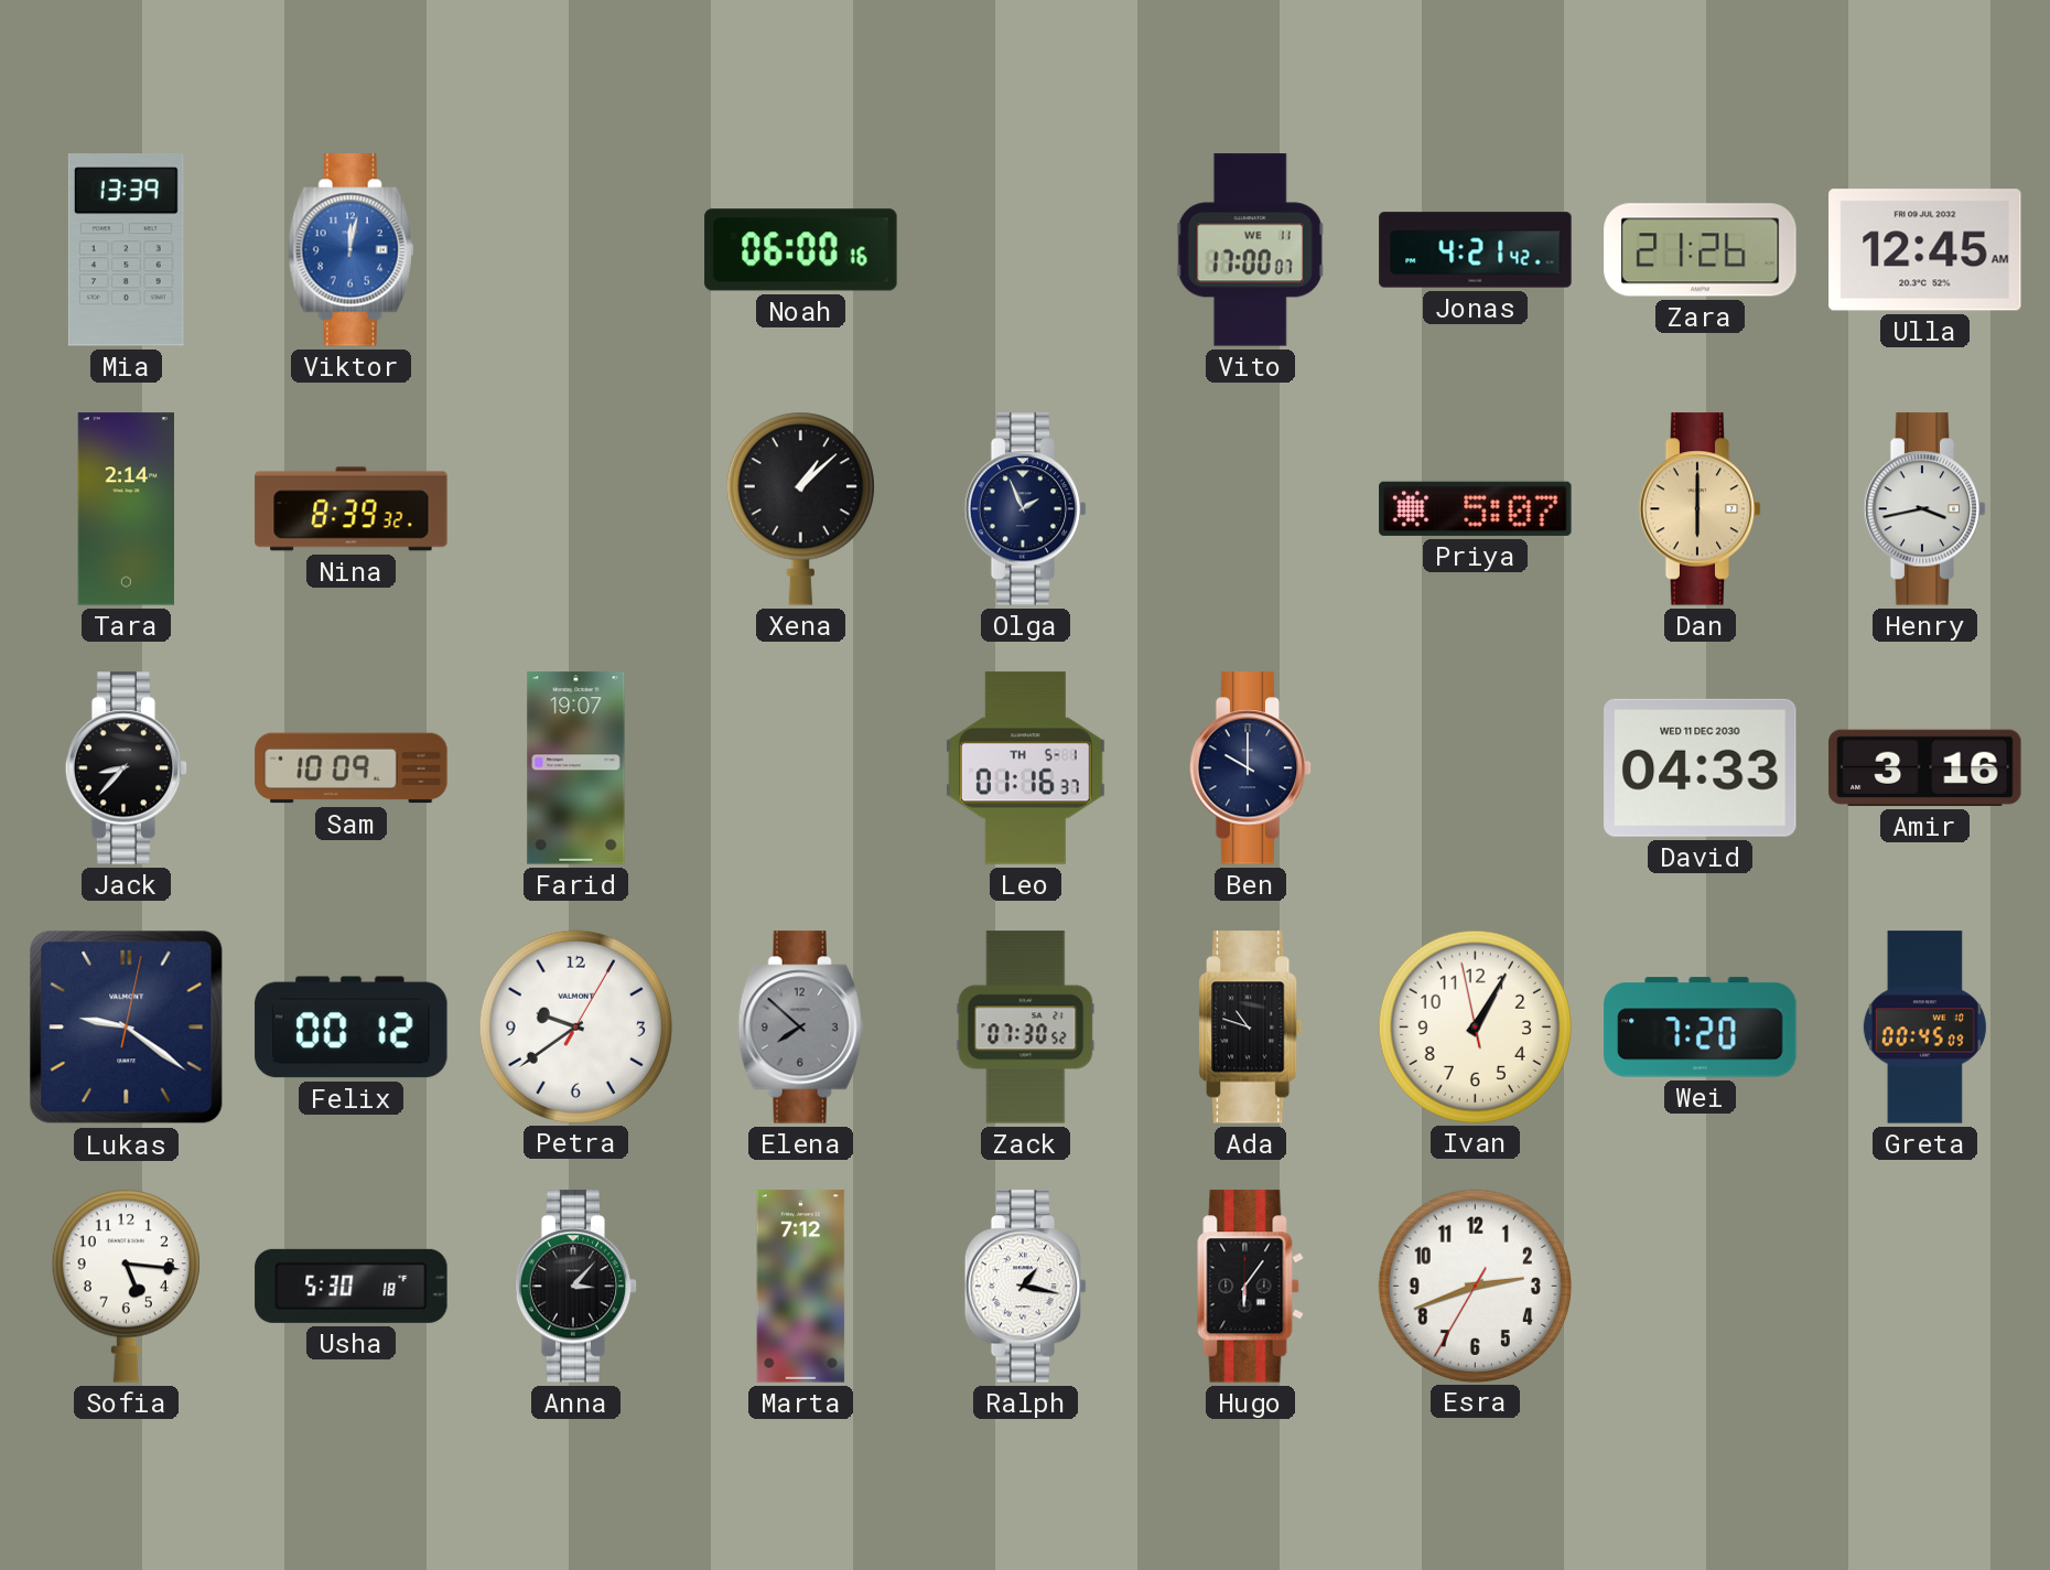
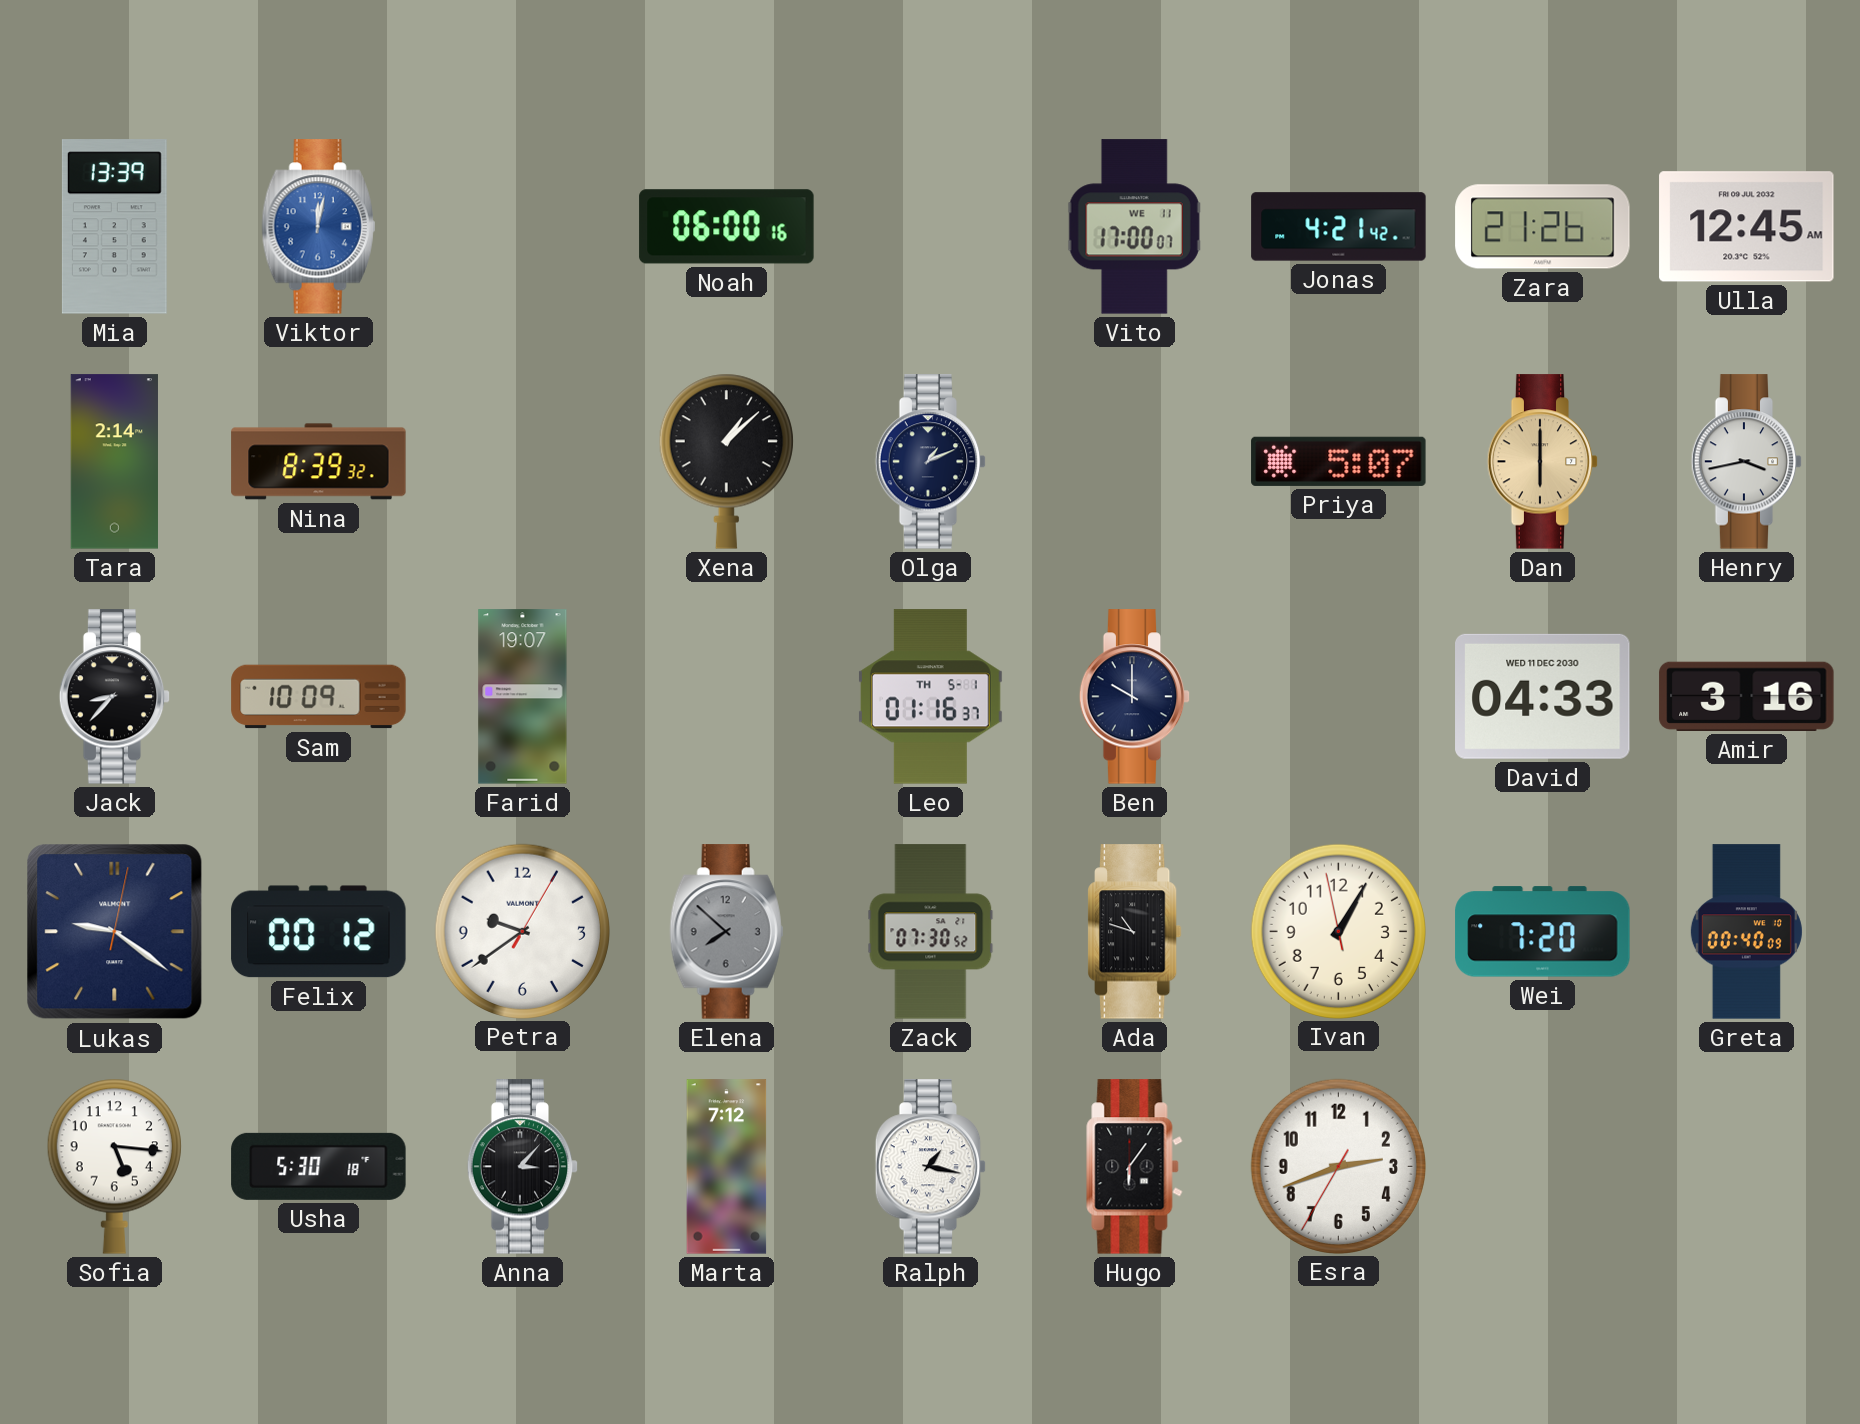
Olga: 1:56 -> 1:11 (931, 462)
Greta: 00:45 -> 00:40 (1746, 932)
